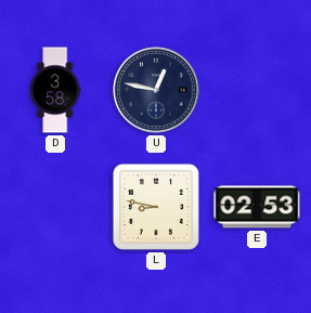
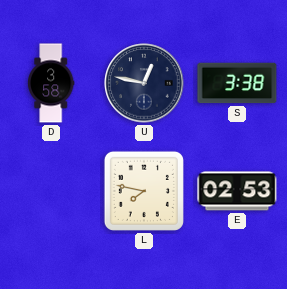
S: none -> 3:38 (237, 83)
L: 8:47 -> 7:47 (144, 191)
